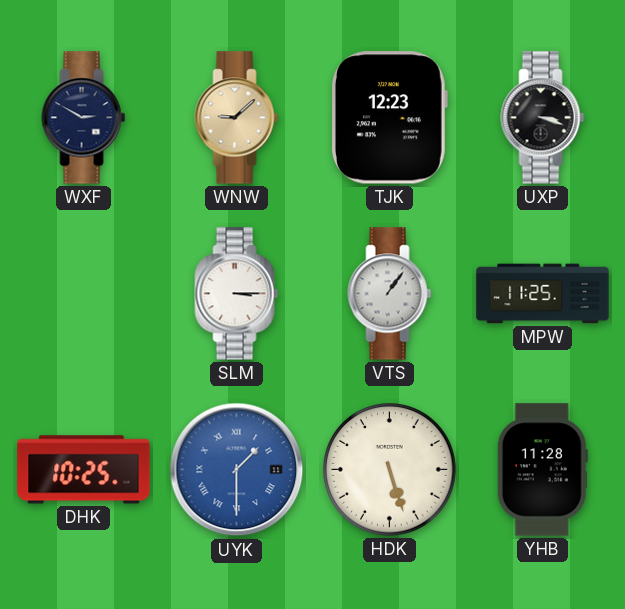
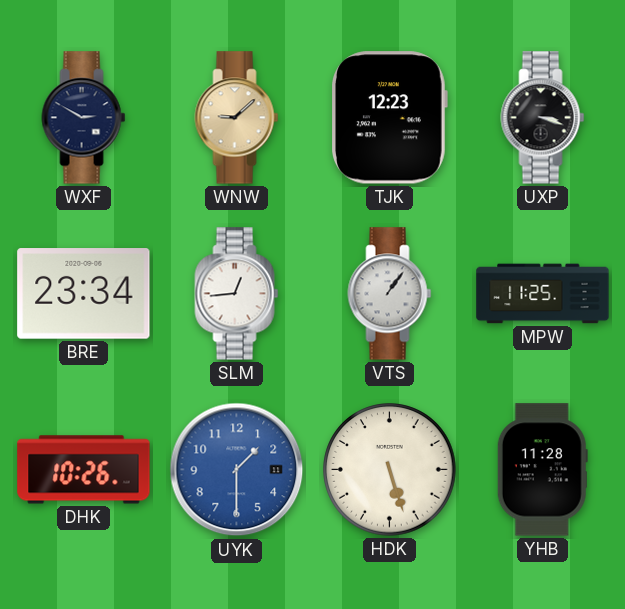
BRE: none -> 23:34 (84, 294)
SLM: 3:15 -> 12:44 (237, 294)
DHK: 10:25 -> 10:26 (84, 470)
UYK numerals: Roman -> Arabic (237, 470)
